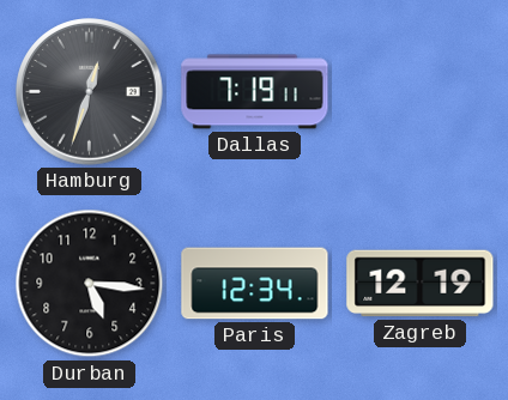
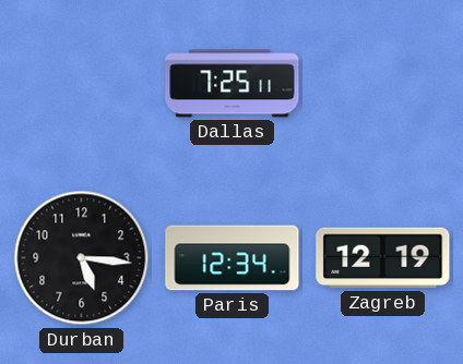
Hamburg: 12:33 -> none (90, 92)
Dallas: 7:19 -> 7:25 (233, 84)
